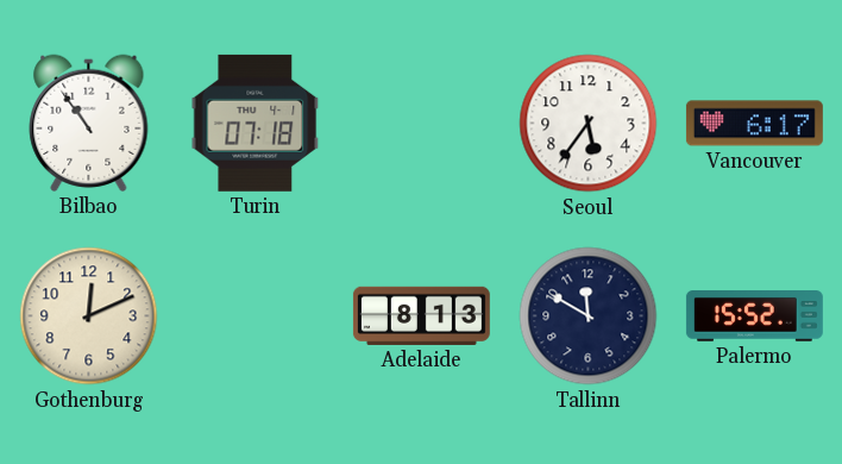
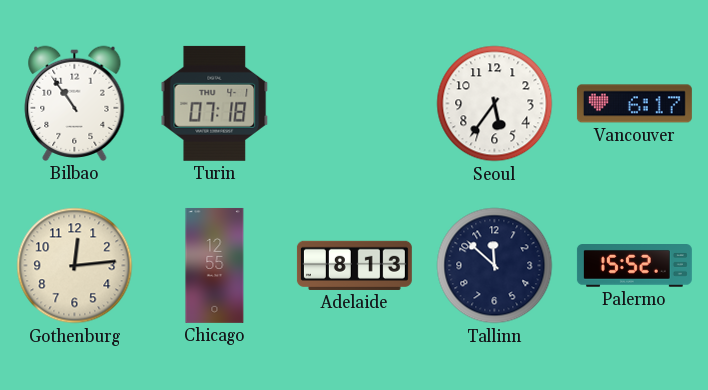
Gothenburg: 12:11 -> 12:14 (75, 266)
Chicago: none -> 12:55 (215, 265)
Tallinn: 11:50 -> 11:52 (495, 266)
